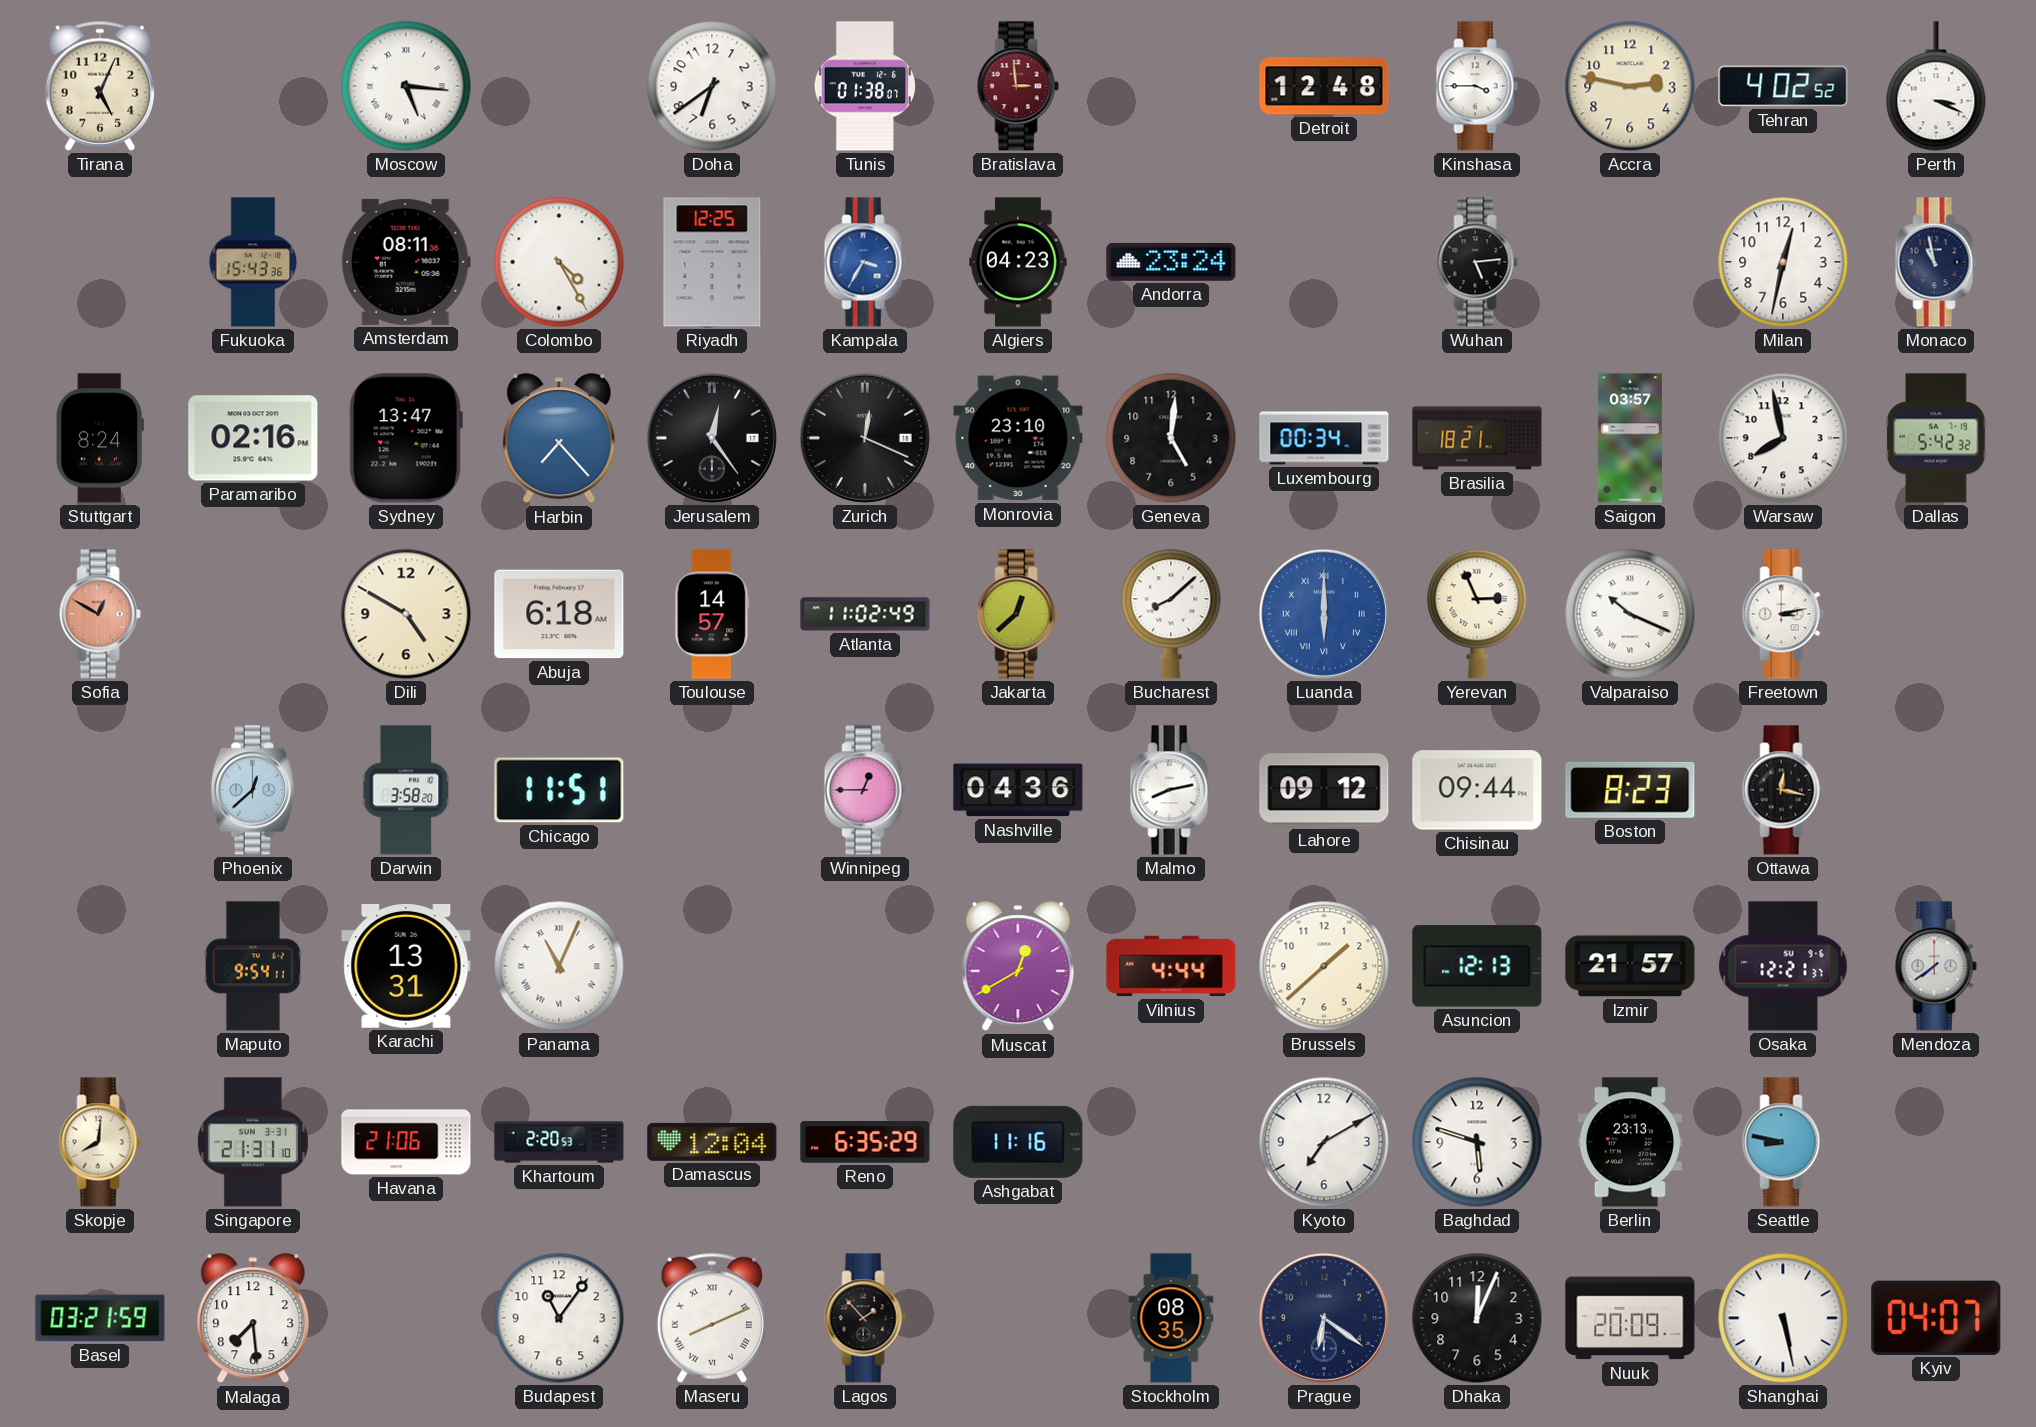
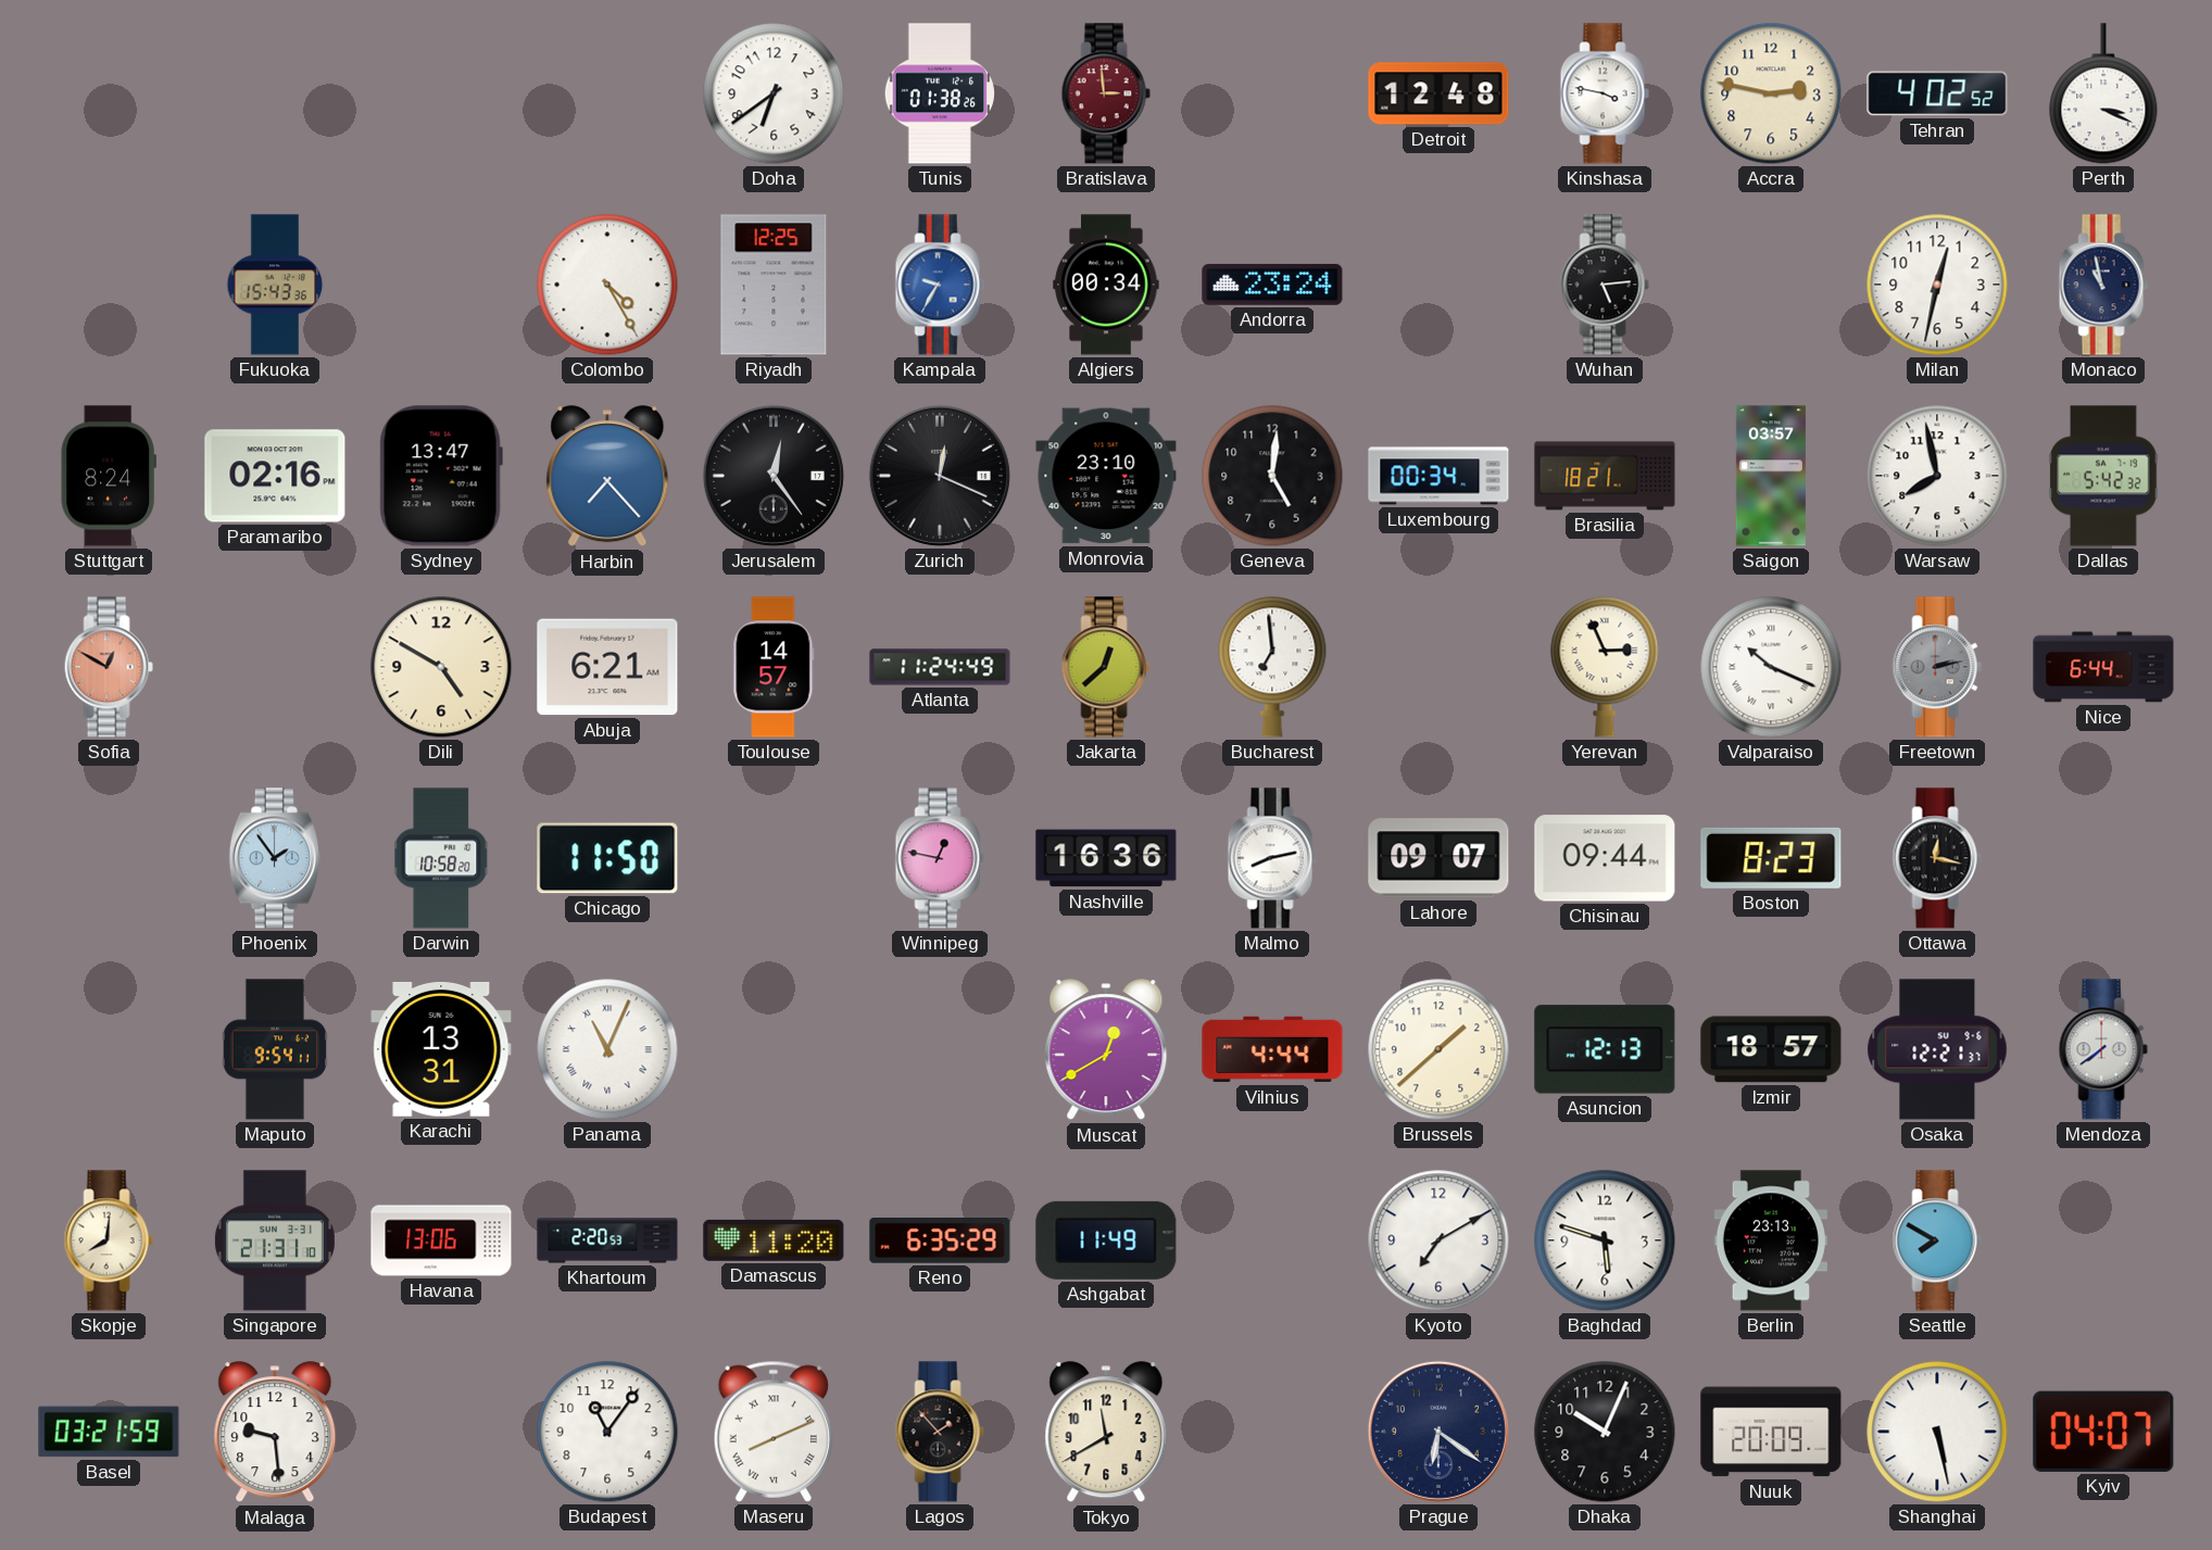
Tirana: 5:04 -> none (100, 86)
Moscow: 5:16 -> none (406, 86)
Tunis: 01:38:07 -> 01:38:26 (939, 93)
Kinshasa: 3:45 -> 3:47 (1605, 93)
Amsterdam: 08:11 -> none (406, 262)
Kampala: 3:35 -> 9:35 (940, 285)
Algiers: 04:23 -> 00:34 (1106, 285)
Abuja: 6:18 -> 6:21 (607, 667)
Atlanta: 11:02 -> 11:24 (940, 667)
Bucharest: 8:08 -> 6:59 (1272, 667)
Luanda: 6:00 -> none (1324, 614)
Freetown: 3:13 -> 2:13 (1937, 667)
Freetown dial: white -> grey (1937, 667)
Nice: none -> 6:44 (2103, 667)
Phoenix: 12:38 -> 1:54 (275, 858)
Darwin: 3:58 -> 10:58 (442, 858)
Chicago: 11:51 -> 11:50 (607, 858)
Winnipeg: 12:45 -> 12:47 (940, 858)
Nashville: 04:36 -> 16:36 (1106, 858)
Lahore: 09:12 -> 09:07 (1438, 858)
Izmir: 21:57 -> 18:57 (1771, 1049)
Havana: 21:06 -> 13:06 (441, 1240)
Damascus: 12:04 -> 11:20 (774, 1240)
Ashgabat: 11:16 -> 11:49 (1106, 1240)
Seattle: 8:47 -> 7:50 (1937, 1240)
Malaga: 7:29 -> 9:29 (275, 1433)
Tokyo: none -> 11:40 (1106, 1433)
Stockholm: 08:35 -> none (1171, 1318)
Dhaka: 12:04 -> 10:04 (1605, 1432)
